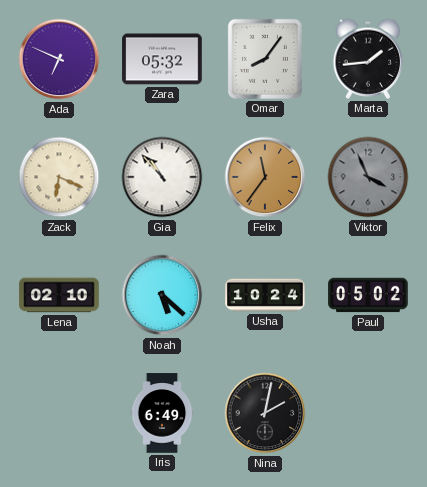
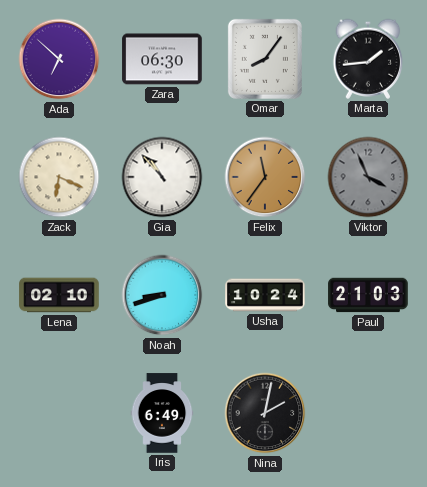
Ada: 6:49 -> 6:52 (59, 59)
Zara: 05:32 -> 06:30 (162, 59)
Noah: 5:22 -> 8:42 (162, 295)
Paul: 05:02 -> 21:03 (368, 295)
